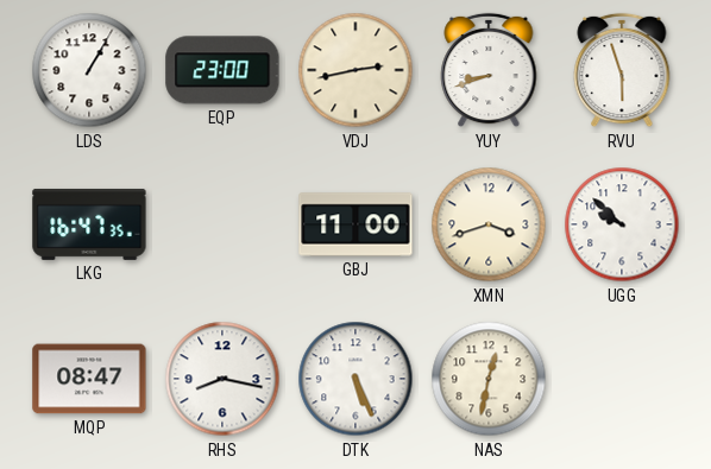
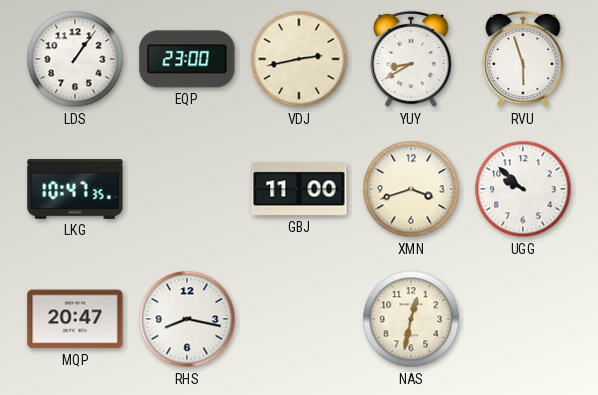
LDS: 1:05 -> 1:06 (75, 59)
YUY: 8:42 -> 8:40 (411, 59)
LKG: 16:47 -> 10:47 (75, 189)
MQP: 08:47 -> 20:47 (75, 319)
DTK: 5:26 -> none (355, 379)
